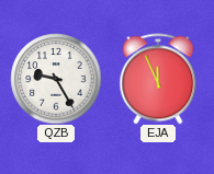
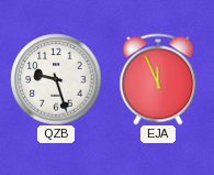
QZB: 9:25 -> 9:27 (56, 79)
